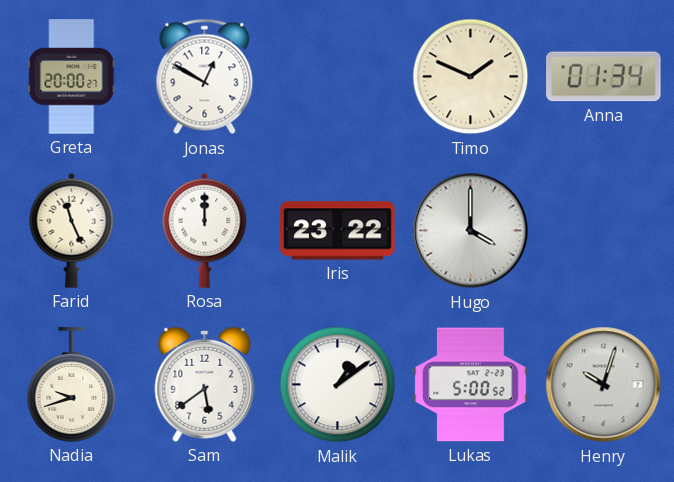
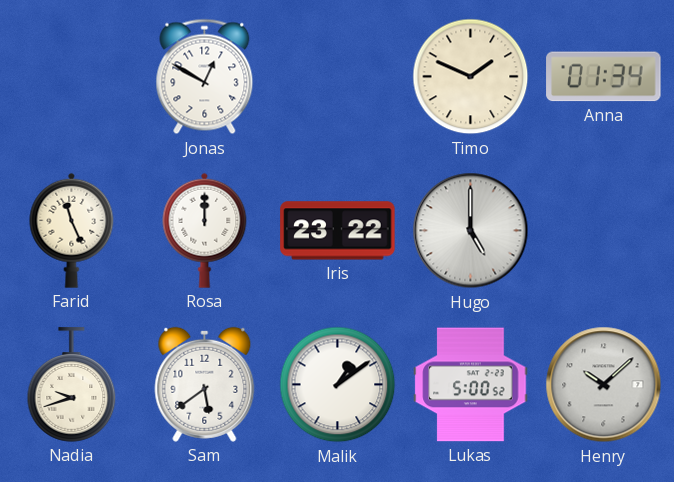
Greta: 20:00 -> none (72, 77)
Hugo: 4:00 -> 5:00 (471, 231)
Henry: 10:03 -> 10:08 (604, 385)
